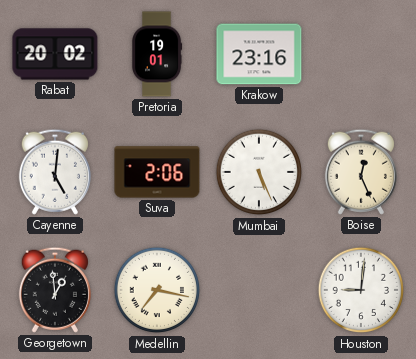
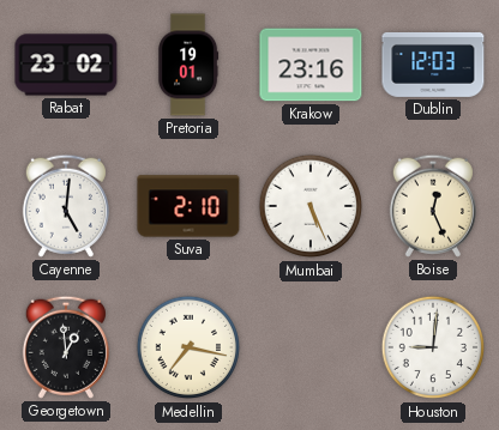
Rabat: 20:02 -> 23:02 (66, 65)
Dublin: none -> 12:03 (433, 65)
Suva: 2:06 -> 2:10 (188, 206)
